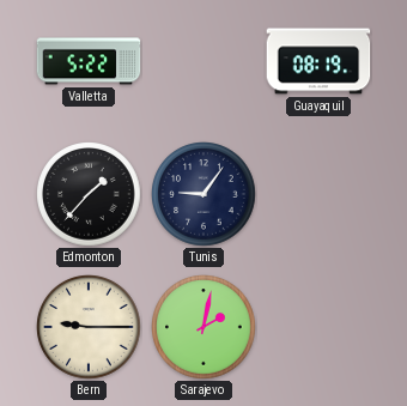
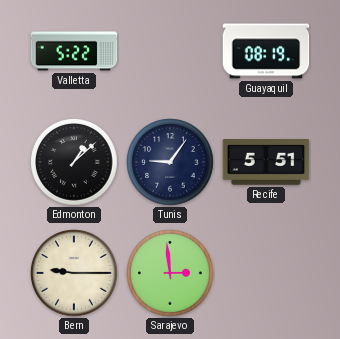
Edmonton: 1:37 -> 1:08 (75, 163)
Recife: none -> 5:51 (266, 162)
Sarajevo: 2:02 -> 2:59 (171, 274)
